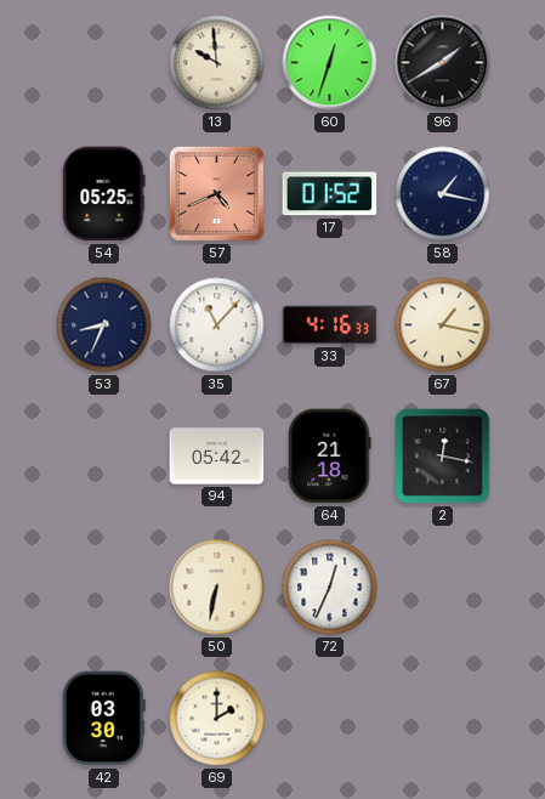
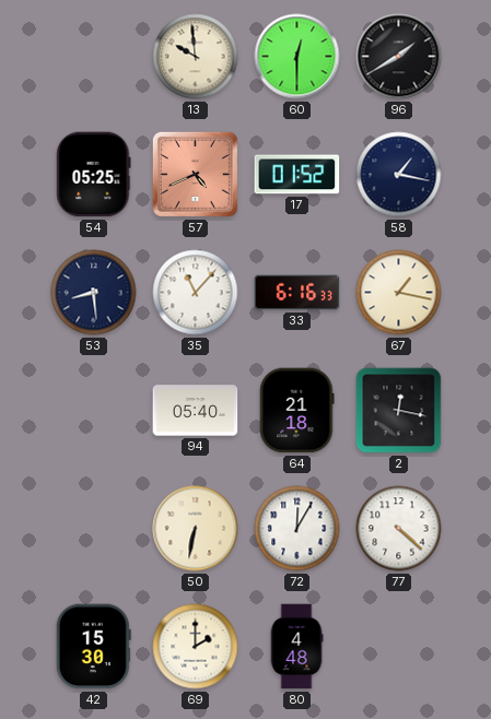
60: 12:33 -> 12:30 (297, 57)
53: 8:34 -> 8:29 (94, 293)
33: 4:16 -> 6:16 (297, 293)
94: 05:42 -> 05:40 (196, 411)
72: 12:34 -> 12:05 (297, 529)
77: none -> 4:22 (399, 529)
42: 03:30 -> 15:30 (93, 647)
80: none -> 4:48 (296, 647)
